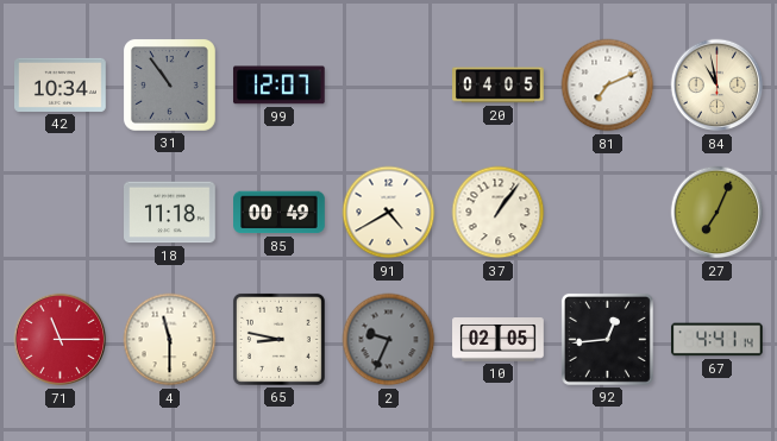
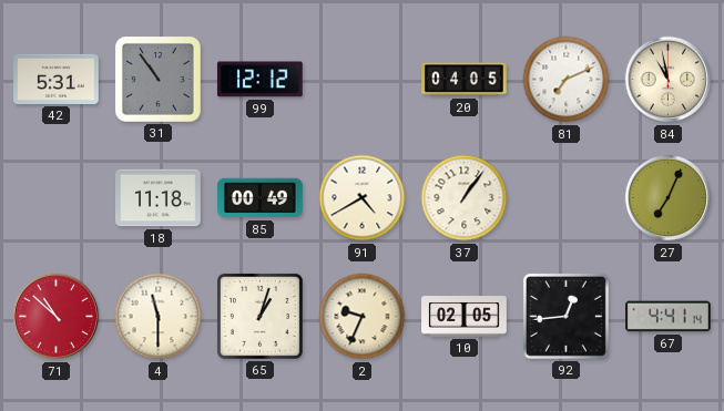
42: 10:34 -> 5:31 (57, 79)
99: 12:07 -> 12:12 (259, 80)
71: 11:15 -> 10:52 (57, 317)
65: 8:47 -> 1:03 (259, 316)
2 dial: grey -> cream (363, 317)
